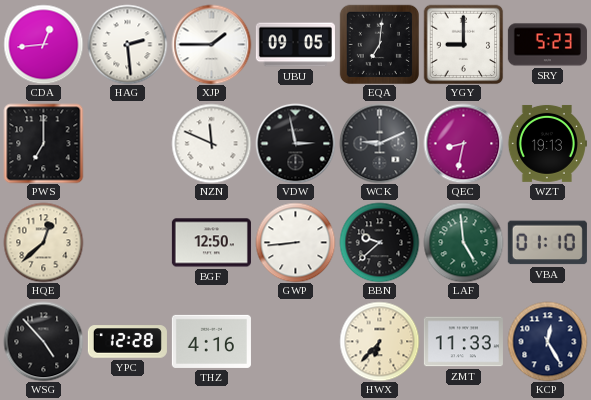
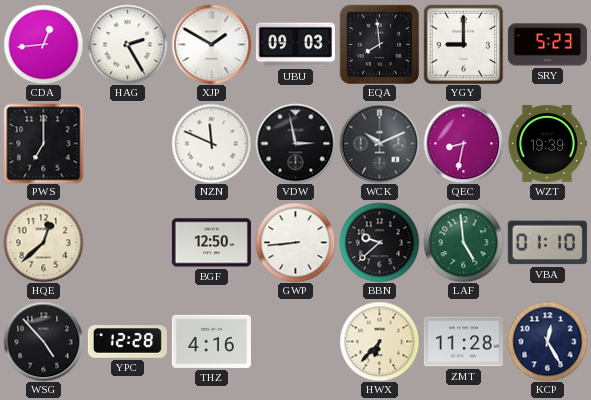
HAG: 2:29 -> 2:25 (127, 44)
XJP: 1:45 -> 1:50 (211, 44)
UBU: 09:05 -> 09:03 (295, 45)
EQA: 7:01 -> 7:59 (379, 44)
WCK: 9:11 -> 10:11 (379, 143)
WZT: 19:13 -> 19:39 (547, 143)
ZMT: 11:33 -> 11:28 (463, 342)
